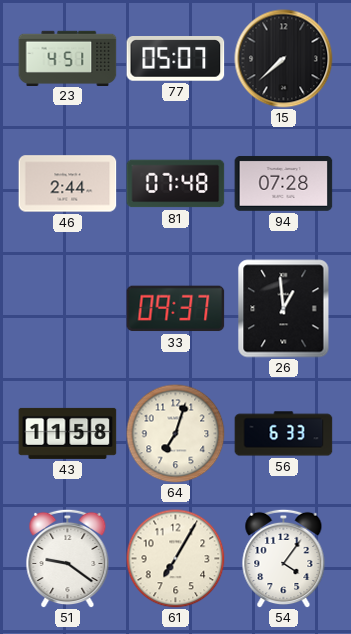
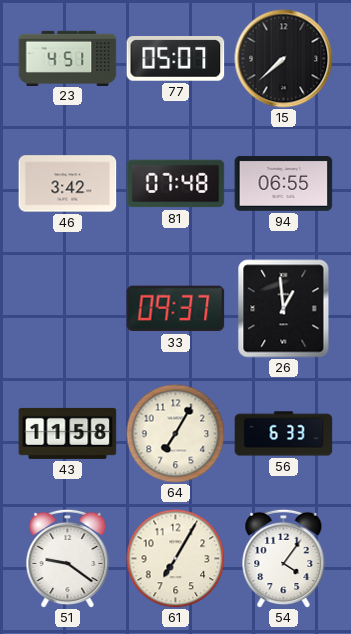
46: 2:44 -> 3:42 (68, 184)
94: 07:28 -> 06:55 (284, 183)
64: 7:03 -> 7:05 (176, 434)
